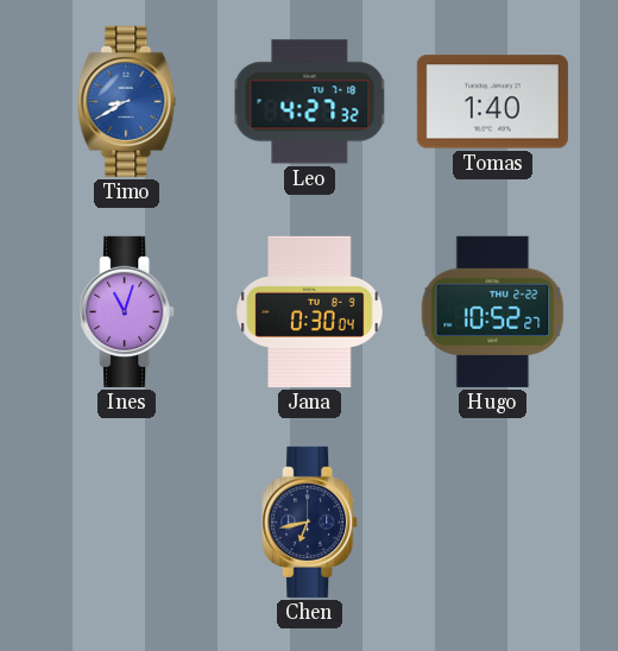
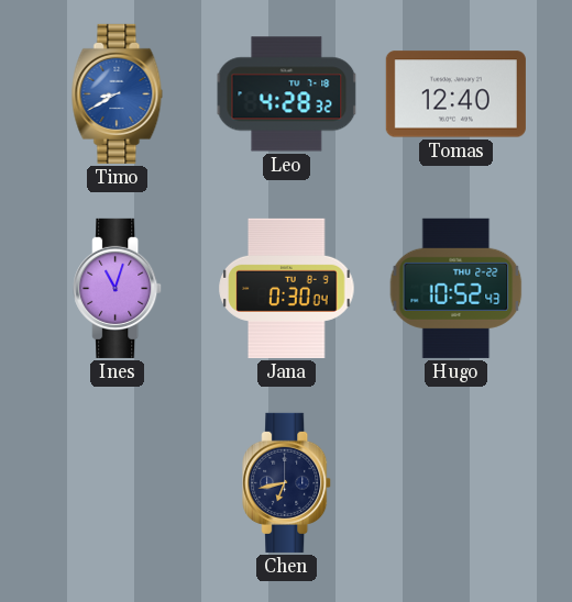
Leo: 4:27 -> 4:28 (287, 94)
Tomas: 1:40 -> 12:40 (455, 94)
Hugo: 10:52:27 -> 10:52:43 (457, 288)
